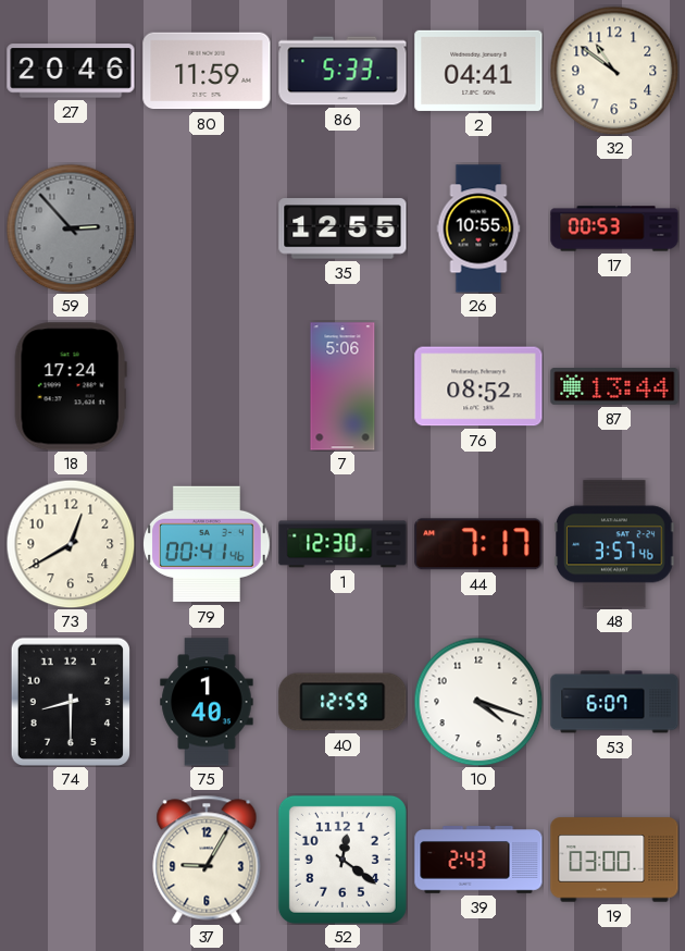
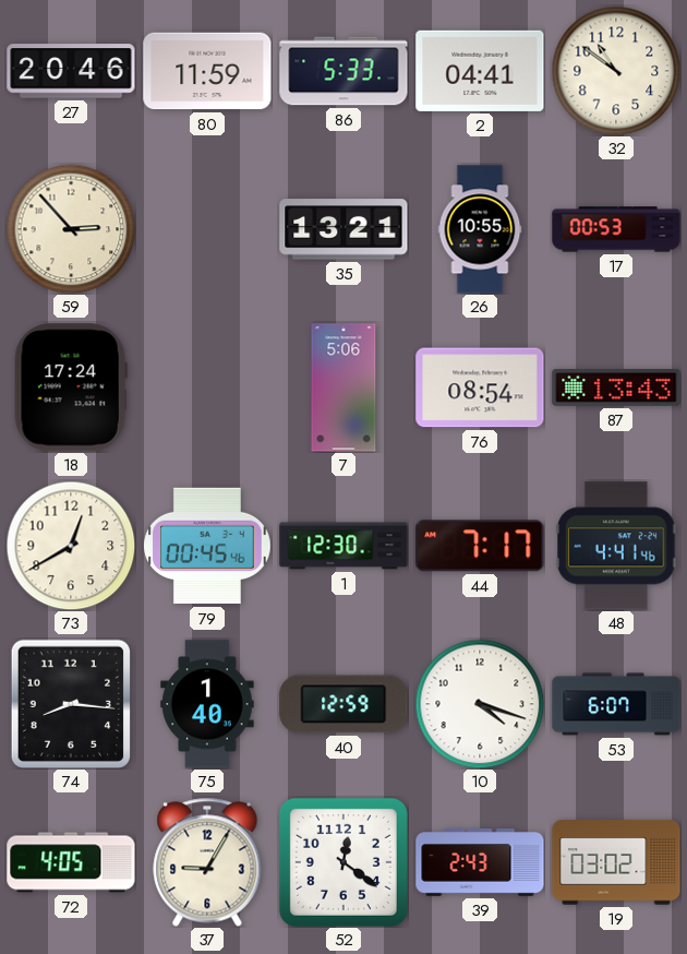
59 dial: grey -> cream (71, 229)
35: 12:55 -> 13:21 (343, 229)
76: 08:52 -> 08:54 (480, 387)
87: 13:44 -> 13:43 (616, 389)
79: 00:41 -> 00:45 (207, 546)
48: 3:57 -> 4:41 (616, 546)
74: 8:30 -> 8:16 (70, 703)
72: none -> 4:05 (71, 862)
19: 03:00 -> 03:02 (616, 862)
